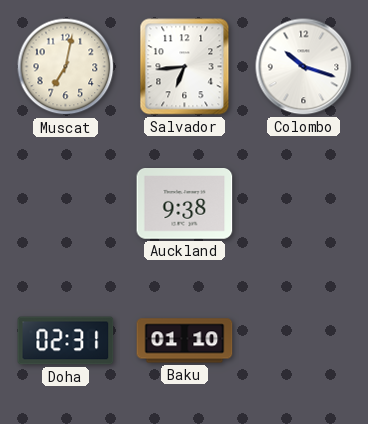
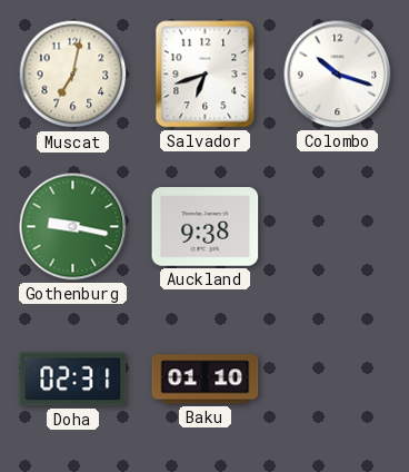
Salvador: 6:44 -> 6:42 (206, 75)
Gothenburg: none -> 9:17 (73, 227)
